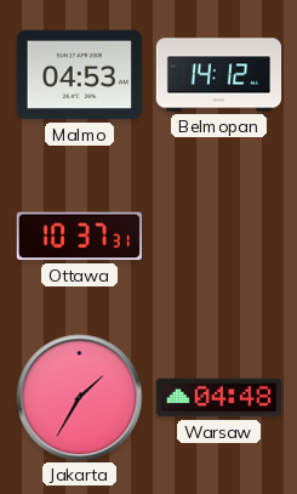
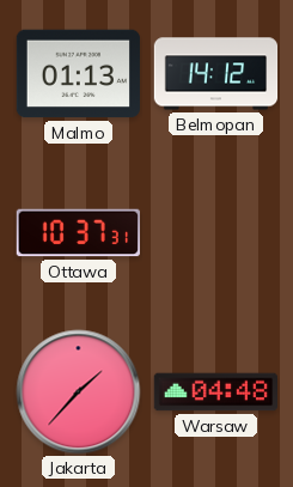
Malmo: 04:53 -> 01:13 (78, 74)
Jakarta: 1:35 -> 1:37 (79, 392)
